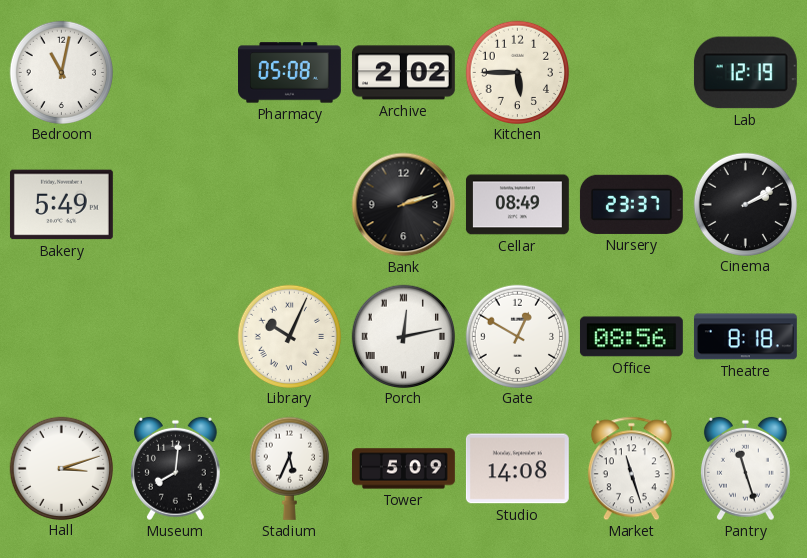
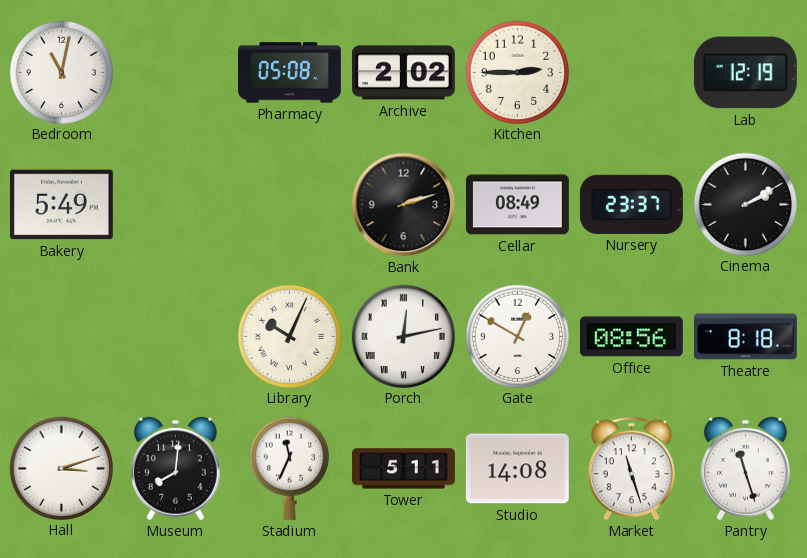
Kitchen: 5:45 -> 2:45 (517, 72)
Stadium: 5:34 -> 11:34 (289, 468)
Tower: 5:09 -> 5:11 (404, 469)
